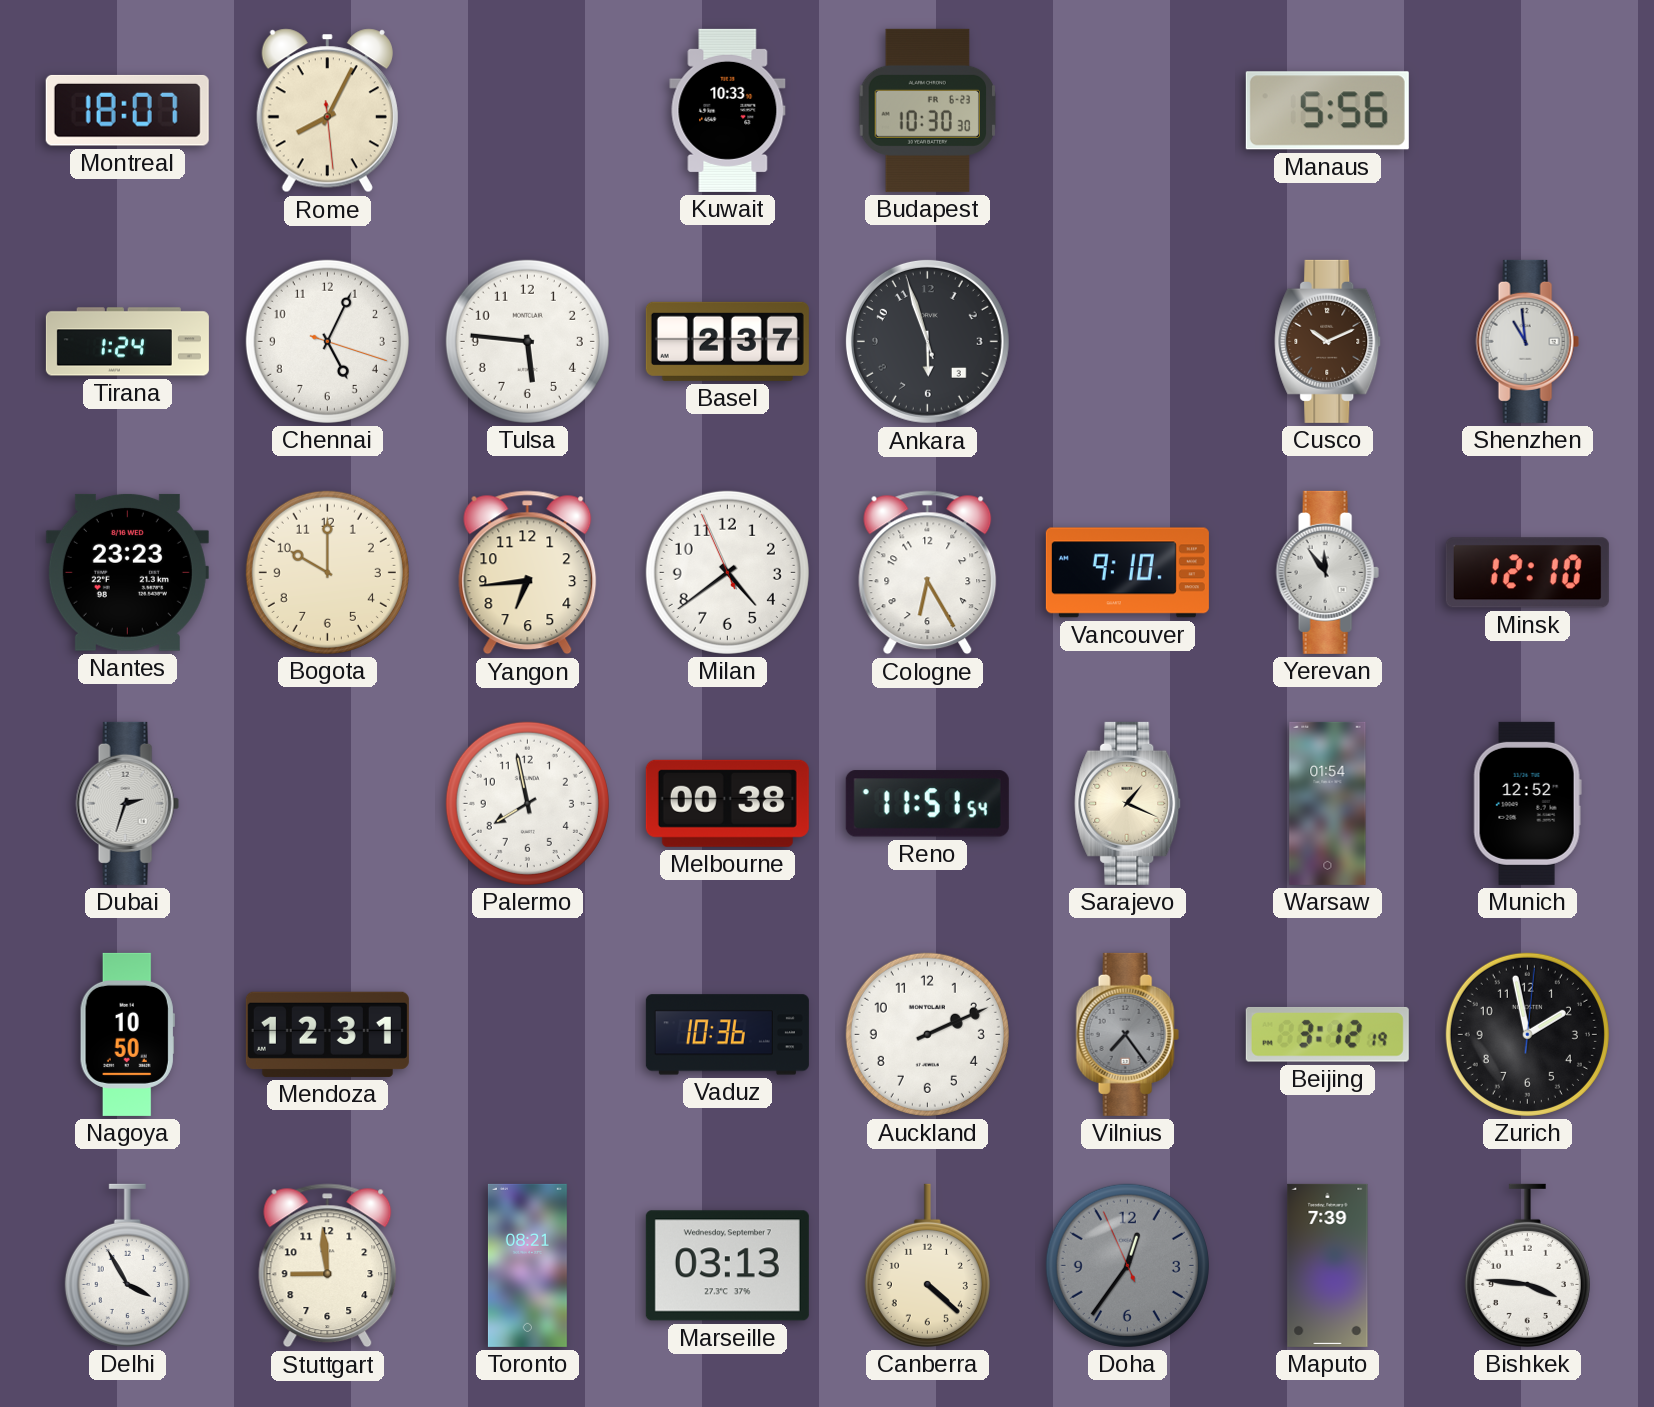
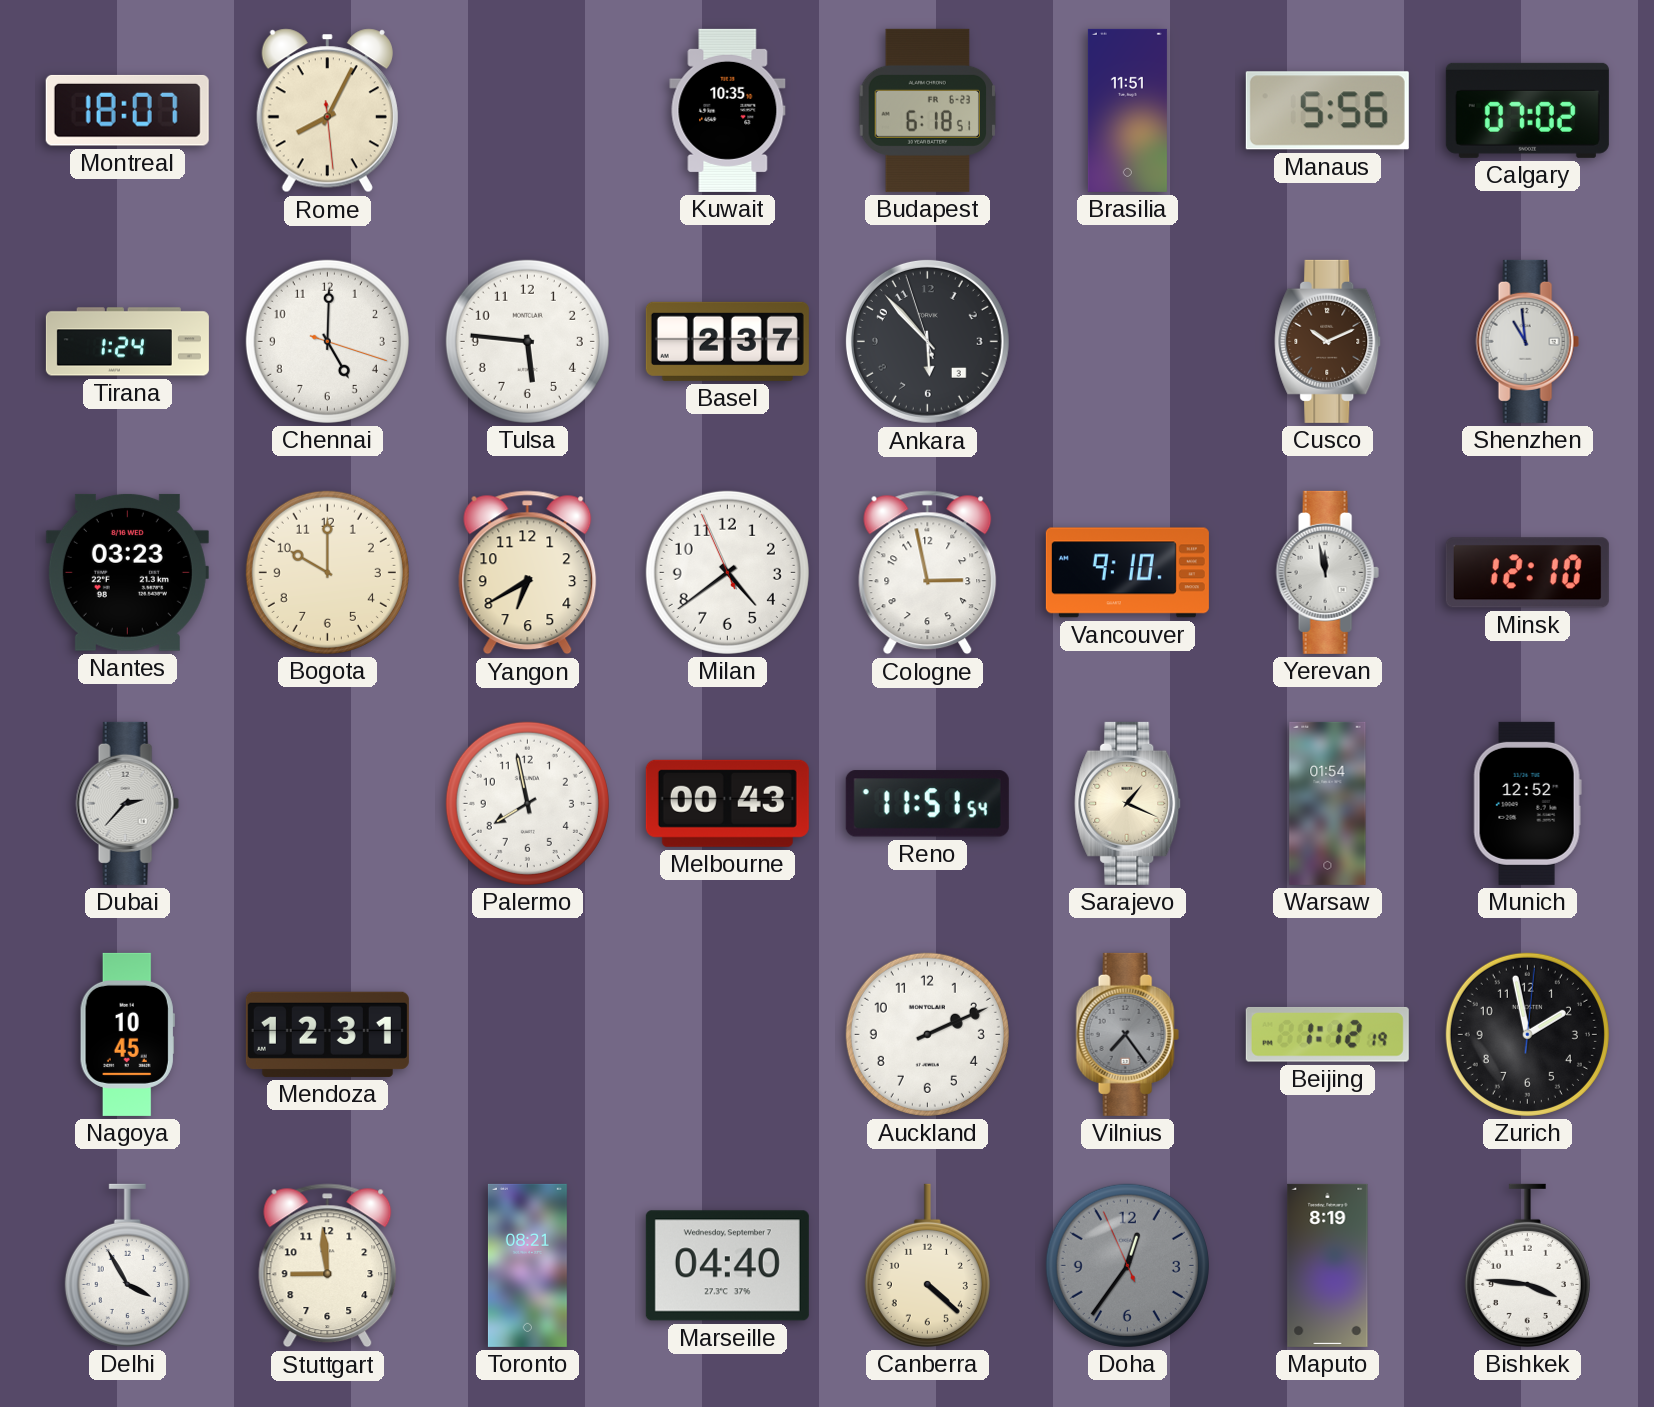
Kuwait: 10:33 -> 10:35 (728, 110)
Budapest: 10:30 -> 6:18 (928, 110)
Brasilia: none -> 11:51 (1127, 110)
Calgary: none -> 07:02 (1527, 110)
Chennai: 5:04 -> 5:00 (327, 341)
Ankara: 5:56 -> 5:52 (927, 341)
Nantes: 23:23 -> 03:23 (127, 572)
Yangon: 6:44 -> 6:40 (528, 573)
Cologne: 6:25 -> 2:58 (928, 573)
Yerevan: 11:54 -> 11:58 (1327, 572)
Dubai: 2:33 -> 2:37 (127, 803)
Melbourne: 00:38 -> 00:43 (727, 803)
Nagoya: 10:50 -> 10:45 (127, 1034)
Vaduz: 10:36 -> none (727, 1035)
Beijing: 3:12 -> 1:12 (1327, 1034)
Marseille: 03:13 -> 04:40 (727, 1266)
Maputo: 7:39 -> 8:19 (1328, 1265)
